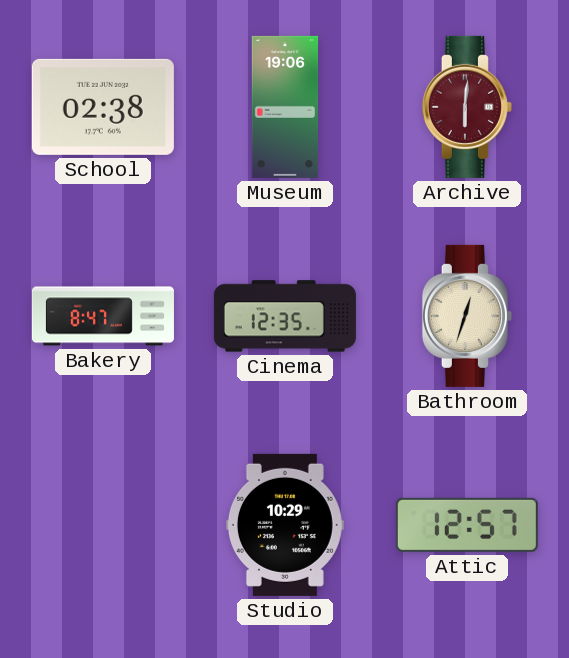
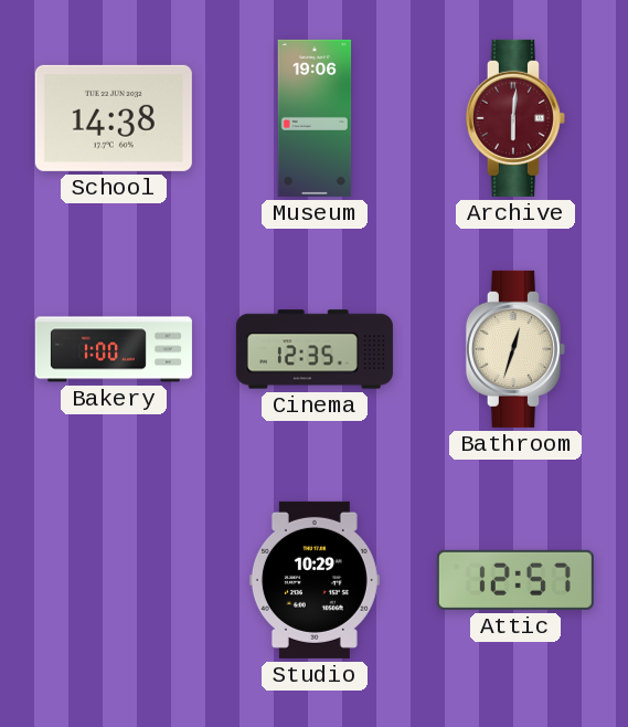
School: 02:38 -> 14:38 (114, 118)
Bakery: 8:47 -> 1:00 (114, 349)
